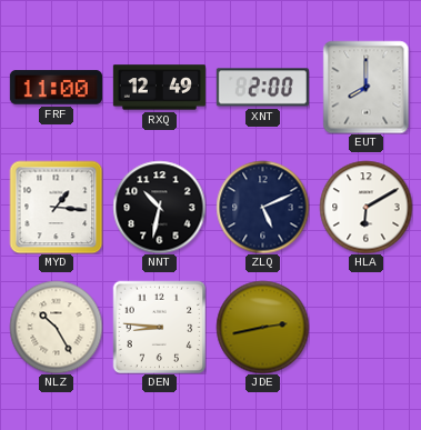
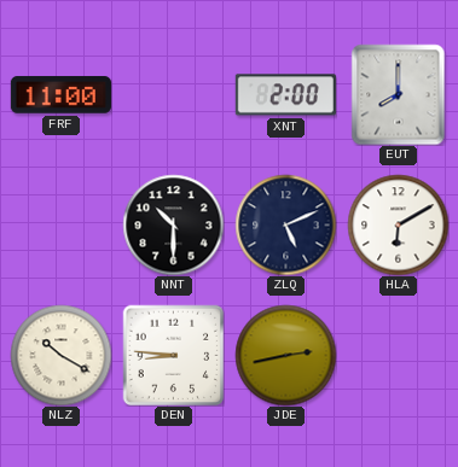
RXQ: 12:49 -> none (159, 88)
MYD: 1:16 -> none (56, 207)
NNT: 10:32 -> 10:30 (173, 224)
NLZ: 10:25 -> 10:20 (60, 355)
